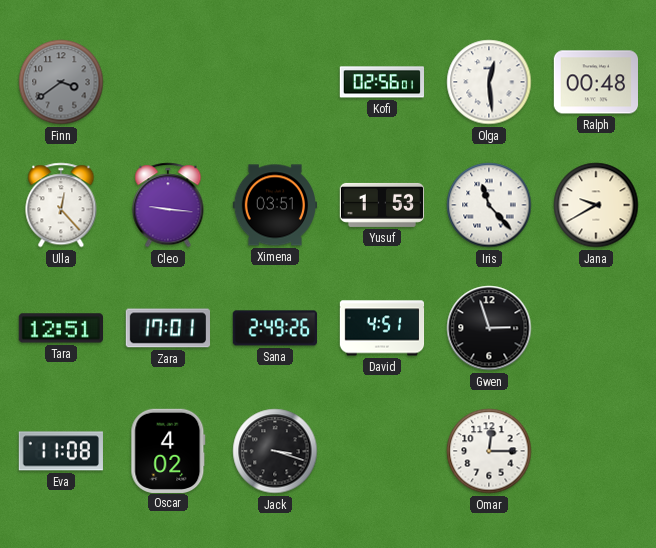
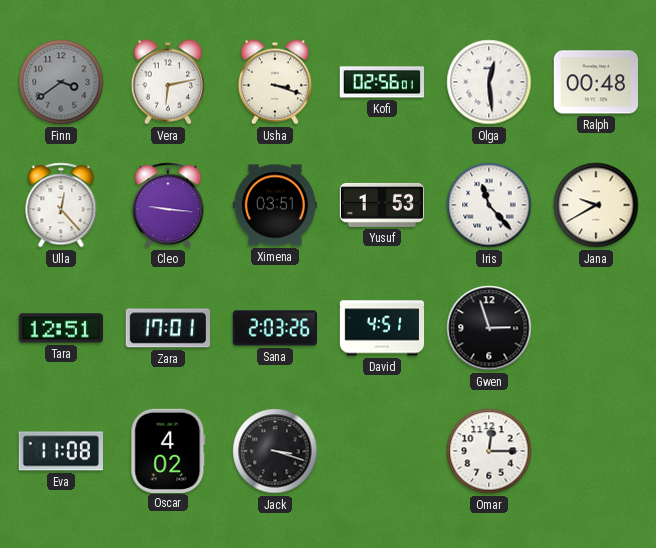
Vera: none -> 6:13 (168, 82)
Usha: none -> 3:18 (275, 82)
Sana: 2:49 -> 2:03 (274, 328)
